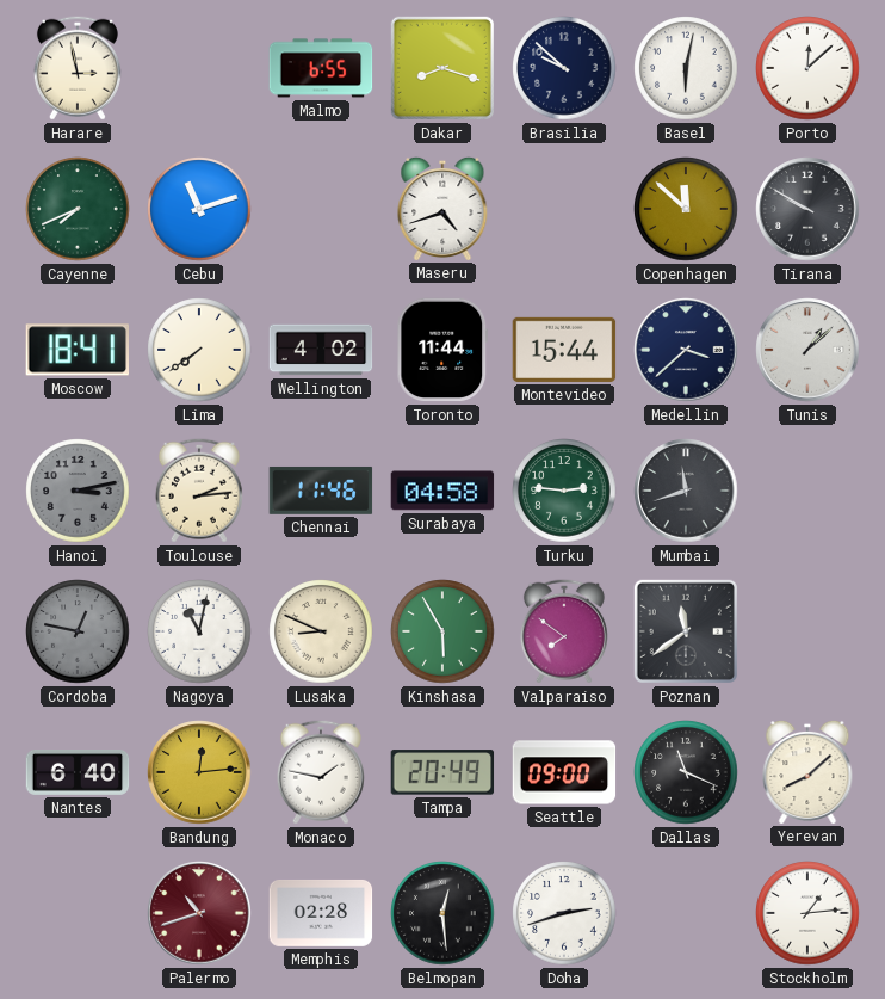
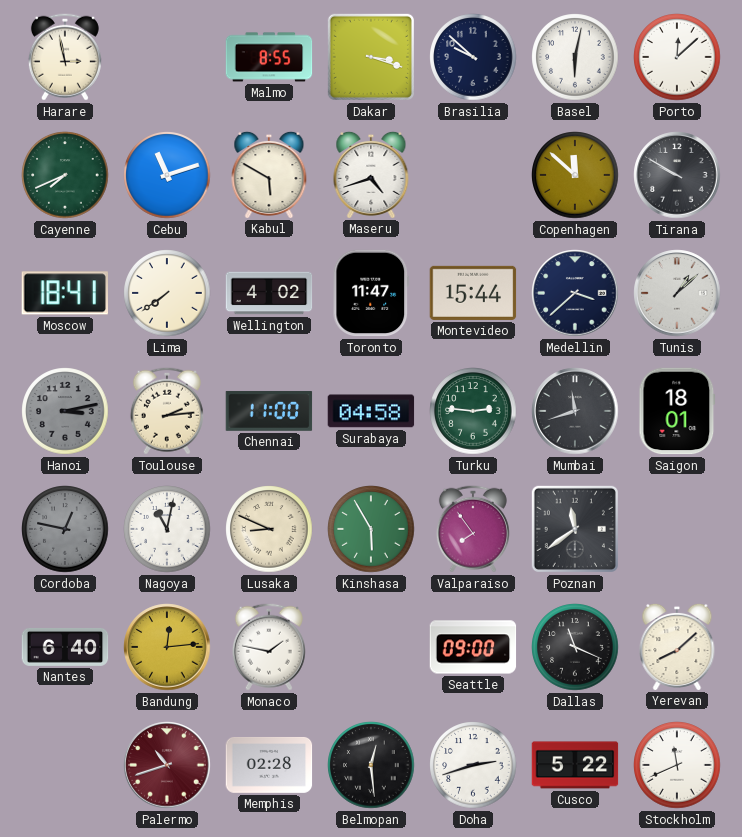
Malmo: 6:55 -> 8:55 (269, 57)
Dakar: 8:18 -> 3:18 (371, 57)
Kabul: none -> 5:50 (269, 174)
Toronto: 11:44 -> 11:47 (371, 293)
Chennai: 11:46 -> 11:00 (269, 411)
Saigon: none -> 18:01 (677, 411)
Valparaiso: 7:51 -> 7:54 (473, 529)
Tampa: 20:49 -> none (442, 772)
Cusco: none -> 5:22 (575, 765)
Stockholm: 1:14 -> 11:41 (677, 765)
